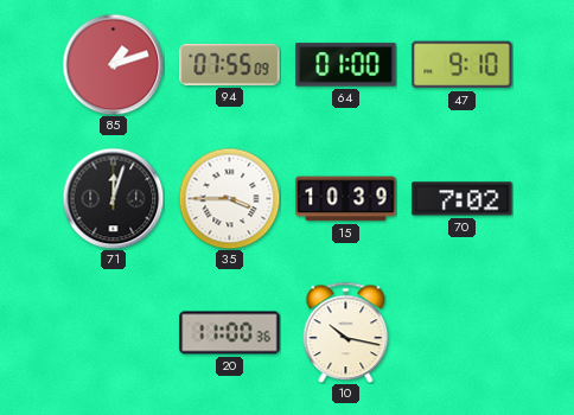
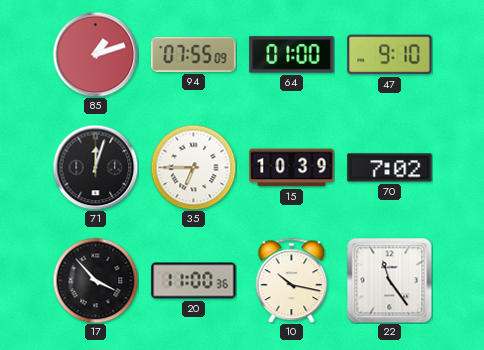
35: 3:45 -> 6:45 (193, 167)
17: none -> 3:53 (95, 280)
22: none -> 11:24 (389, 280)
